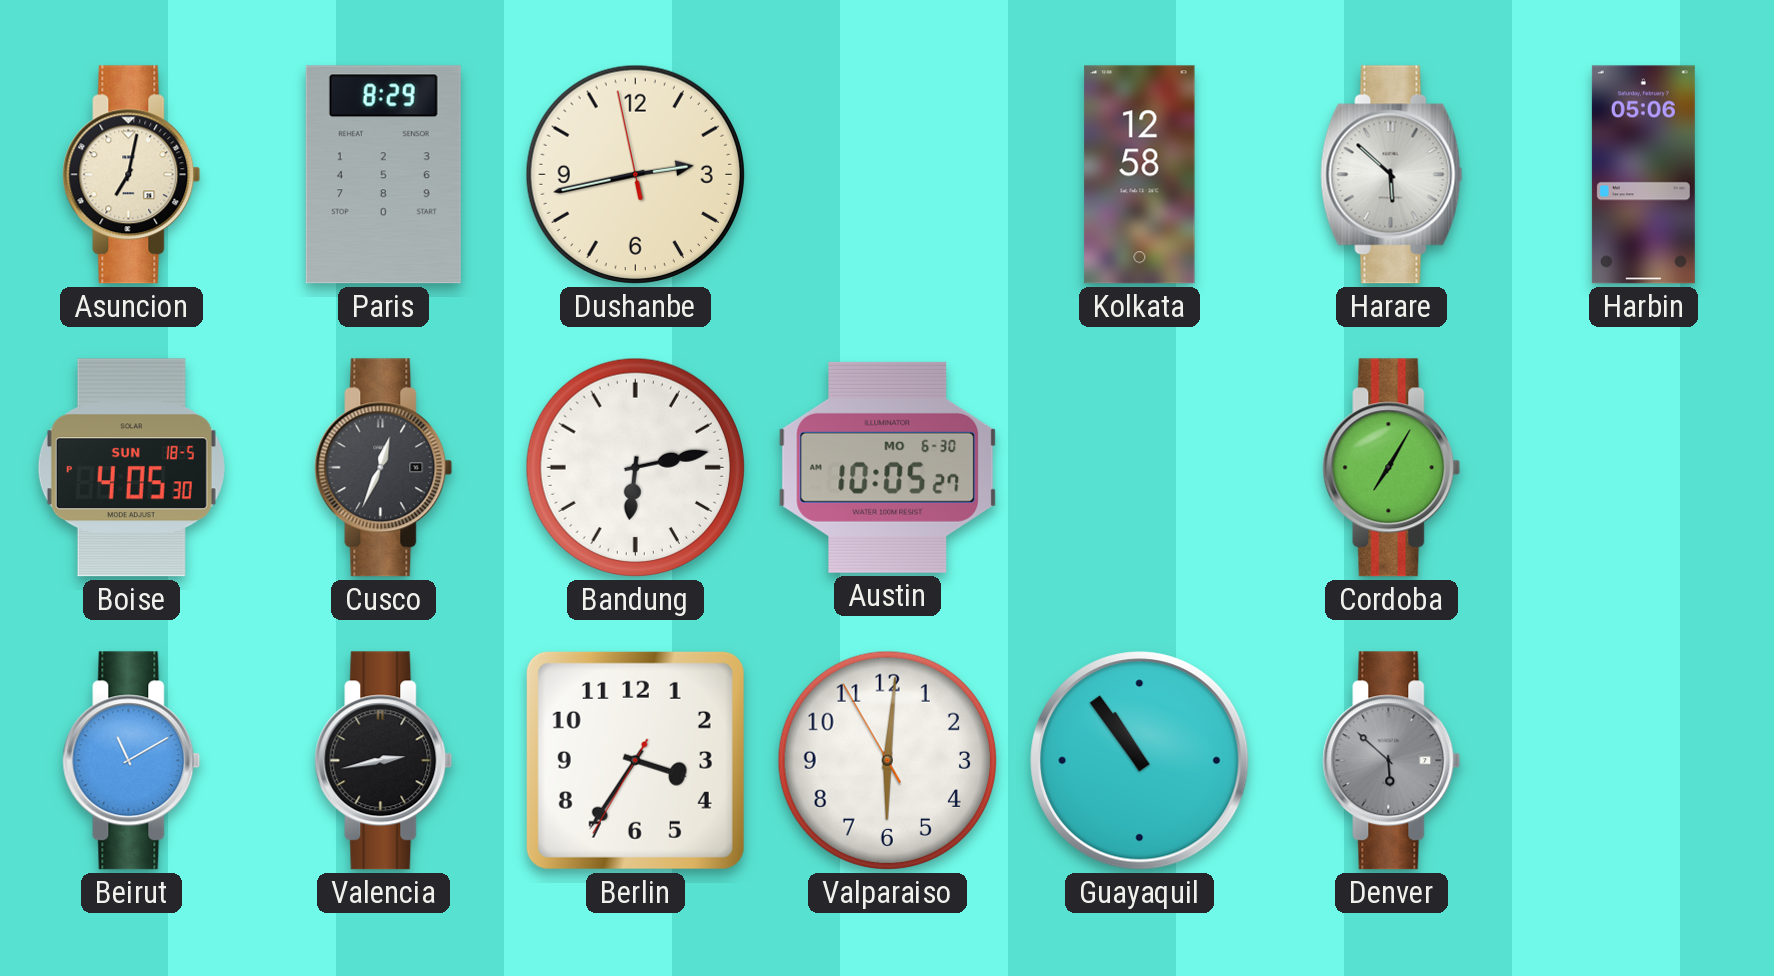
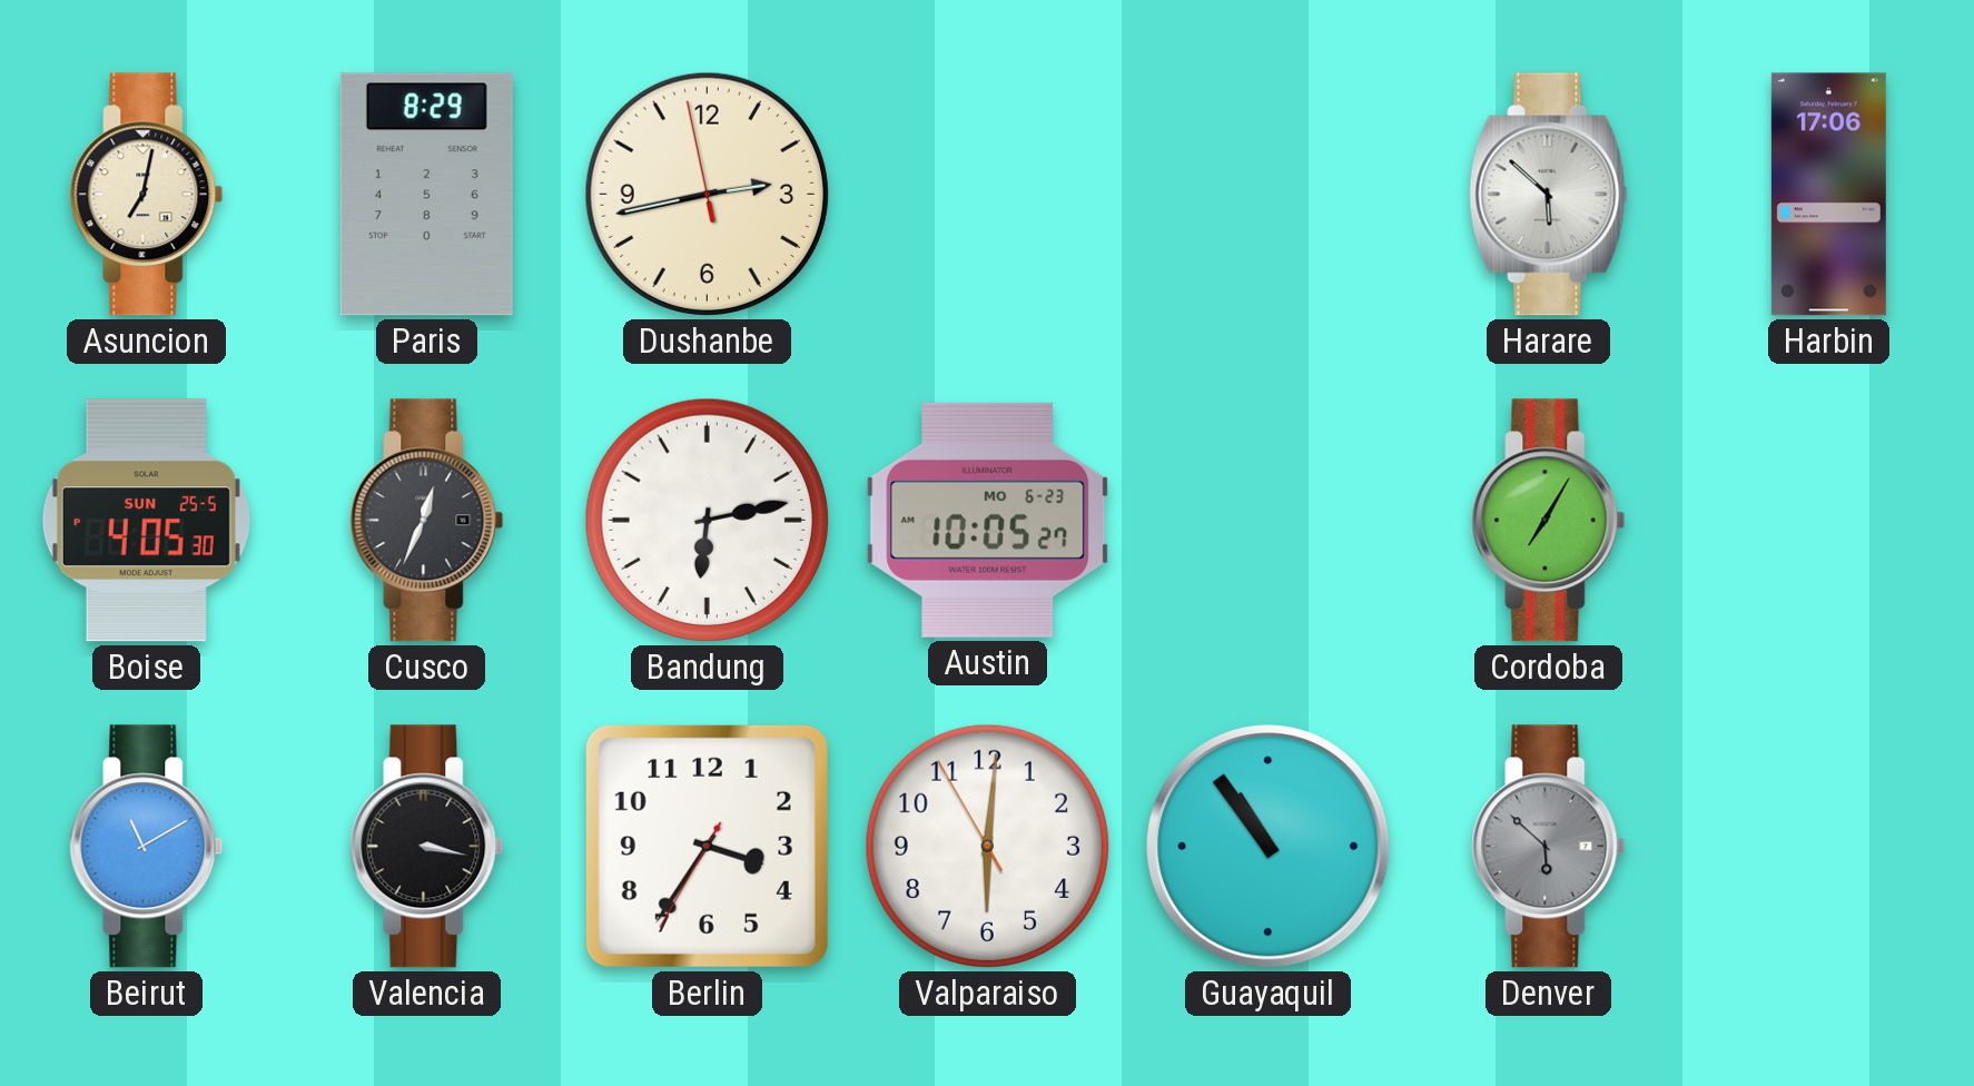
Kolkata: 12:58 -> none (1140, 175)
Harbin: 05:06 -> 17:06 (1828, 195)
Boise date: SUN 18-5 -> SUN 25-5 (146, 521)
Austin date: MO 6-30 -> MO 6-23 (988, 520)
Valencia: 2:43 -> 3:17 (427, 847)
